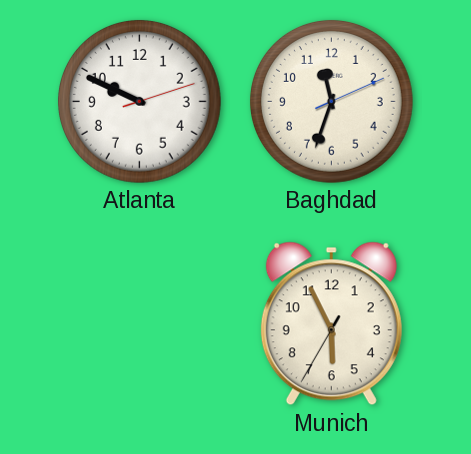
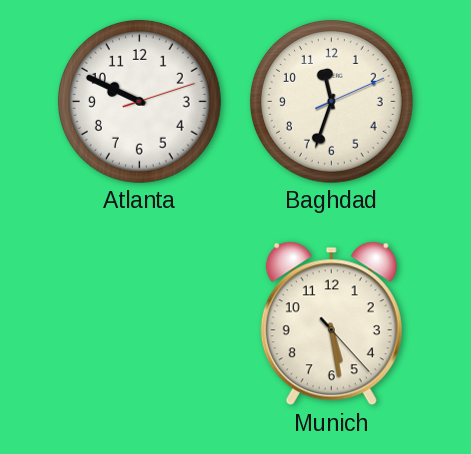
Munich: 5:55 -> 5:28 (331, 324)
